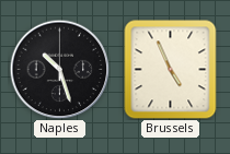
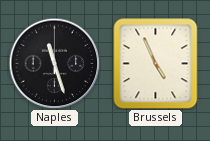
Naples: 10:27 -> 11:27 (54, 63)
